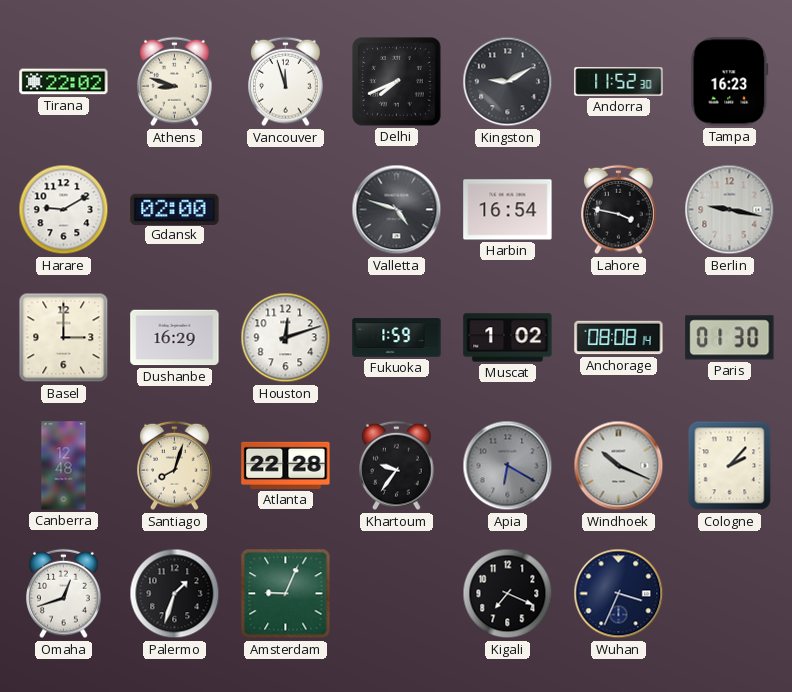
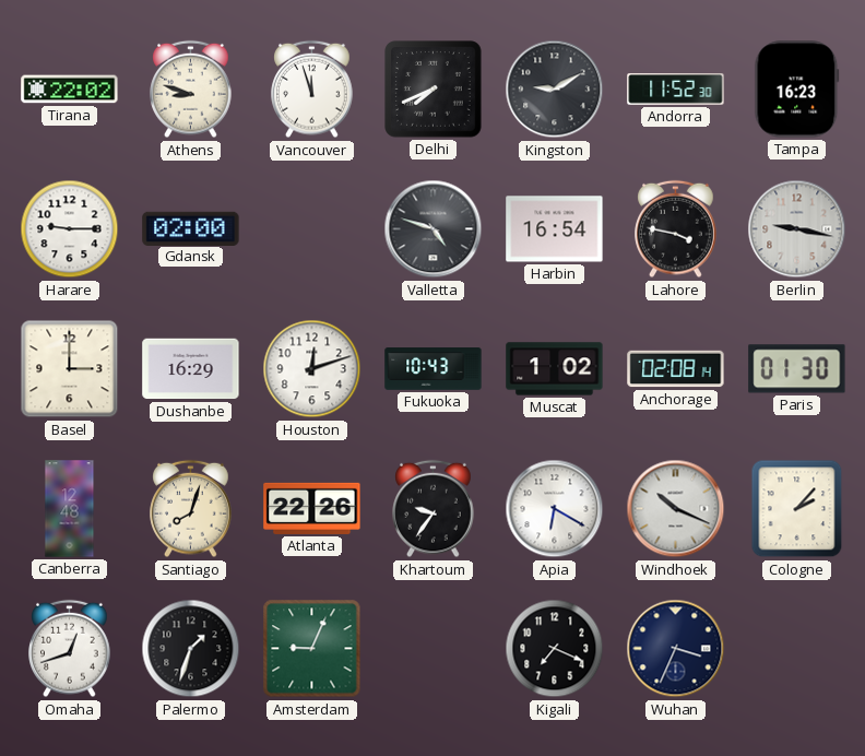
Harare: 9:10 -> 9:15 (70, 229)
Fukuoka: 1:59 -> 10:43 (434, 369)
Anchorage: 08:08 -> 02:08 (676, 369)
Atlanta: 22:28 -> 22:26 (312, 508)
Apia dial: grey -> white (555, 509)
